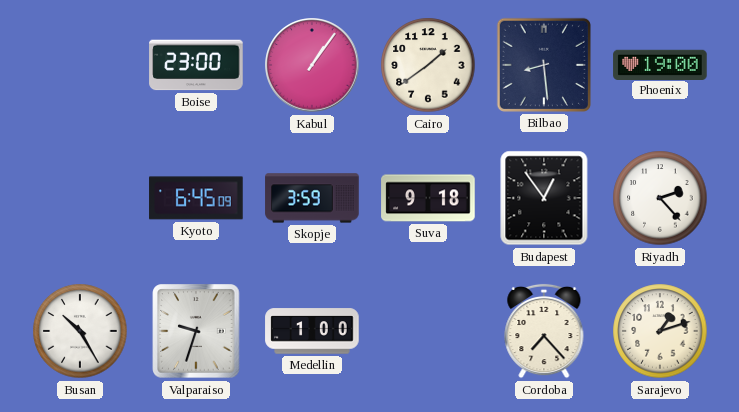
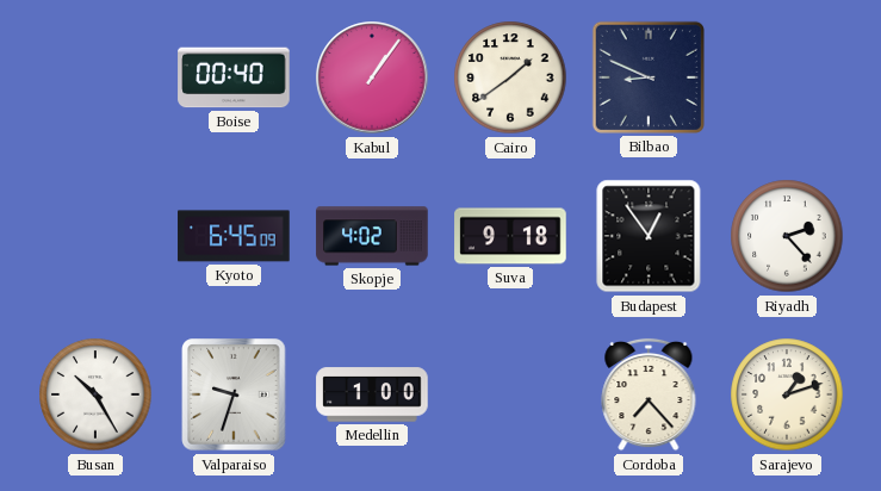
Boise: 23:00 -> 00:40 (234, 77)
Bilbao: 8:29 -> 8:49 (649, 77)
Phoenix: 19:00 -> none (660, 64)
Skopje: 3:59 -> 4:02 (372, 236)
